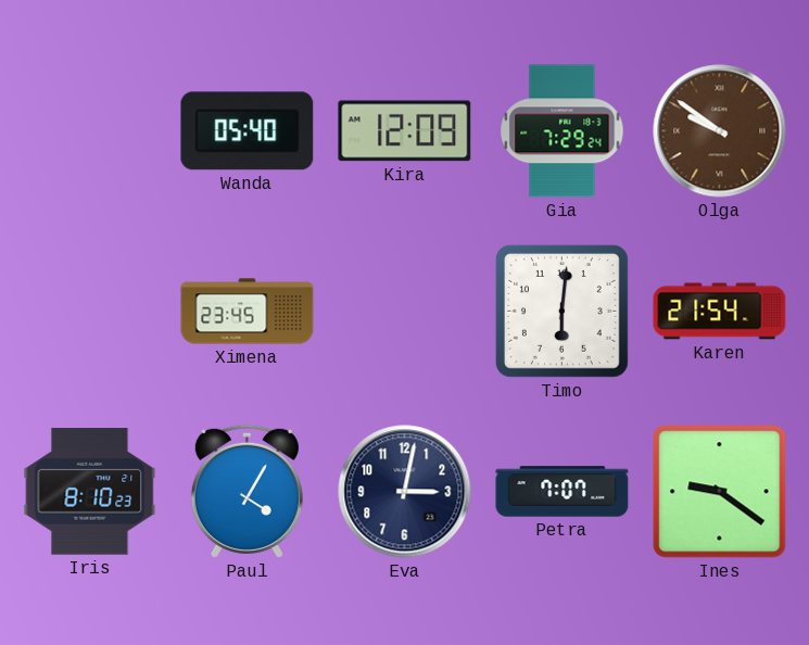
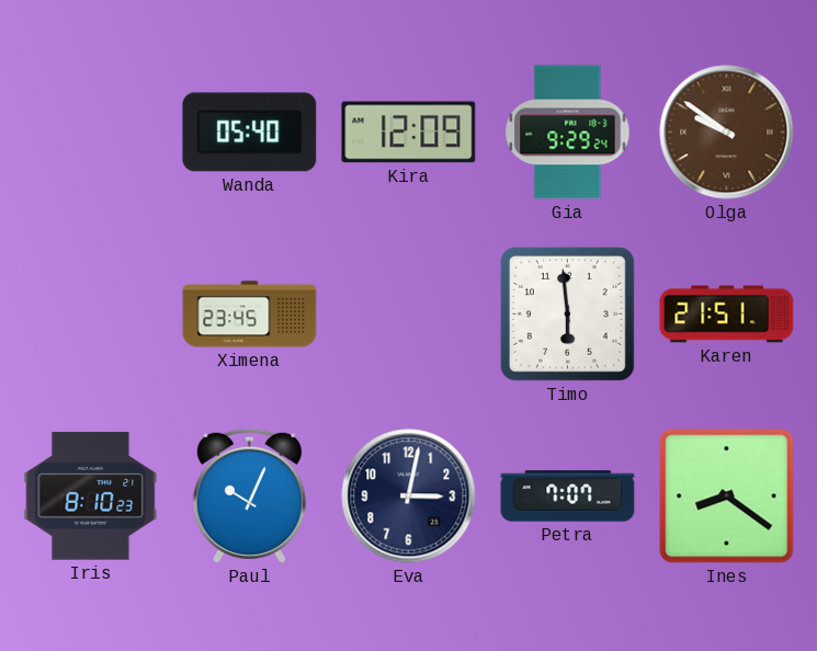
Gia: 7:29 -> 9:29 (568, 133)
Timo: 6:01 -> 5:59 (567, 313)
Karen: 21:54 -> 21:51 (727, 315)
Paul: 4:05 -> 10:04 (249, 495)
Ines: 9:21 -> 8:21 (727, 496)
